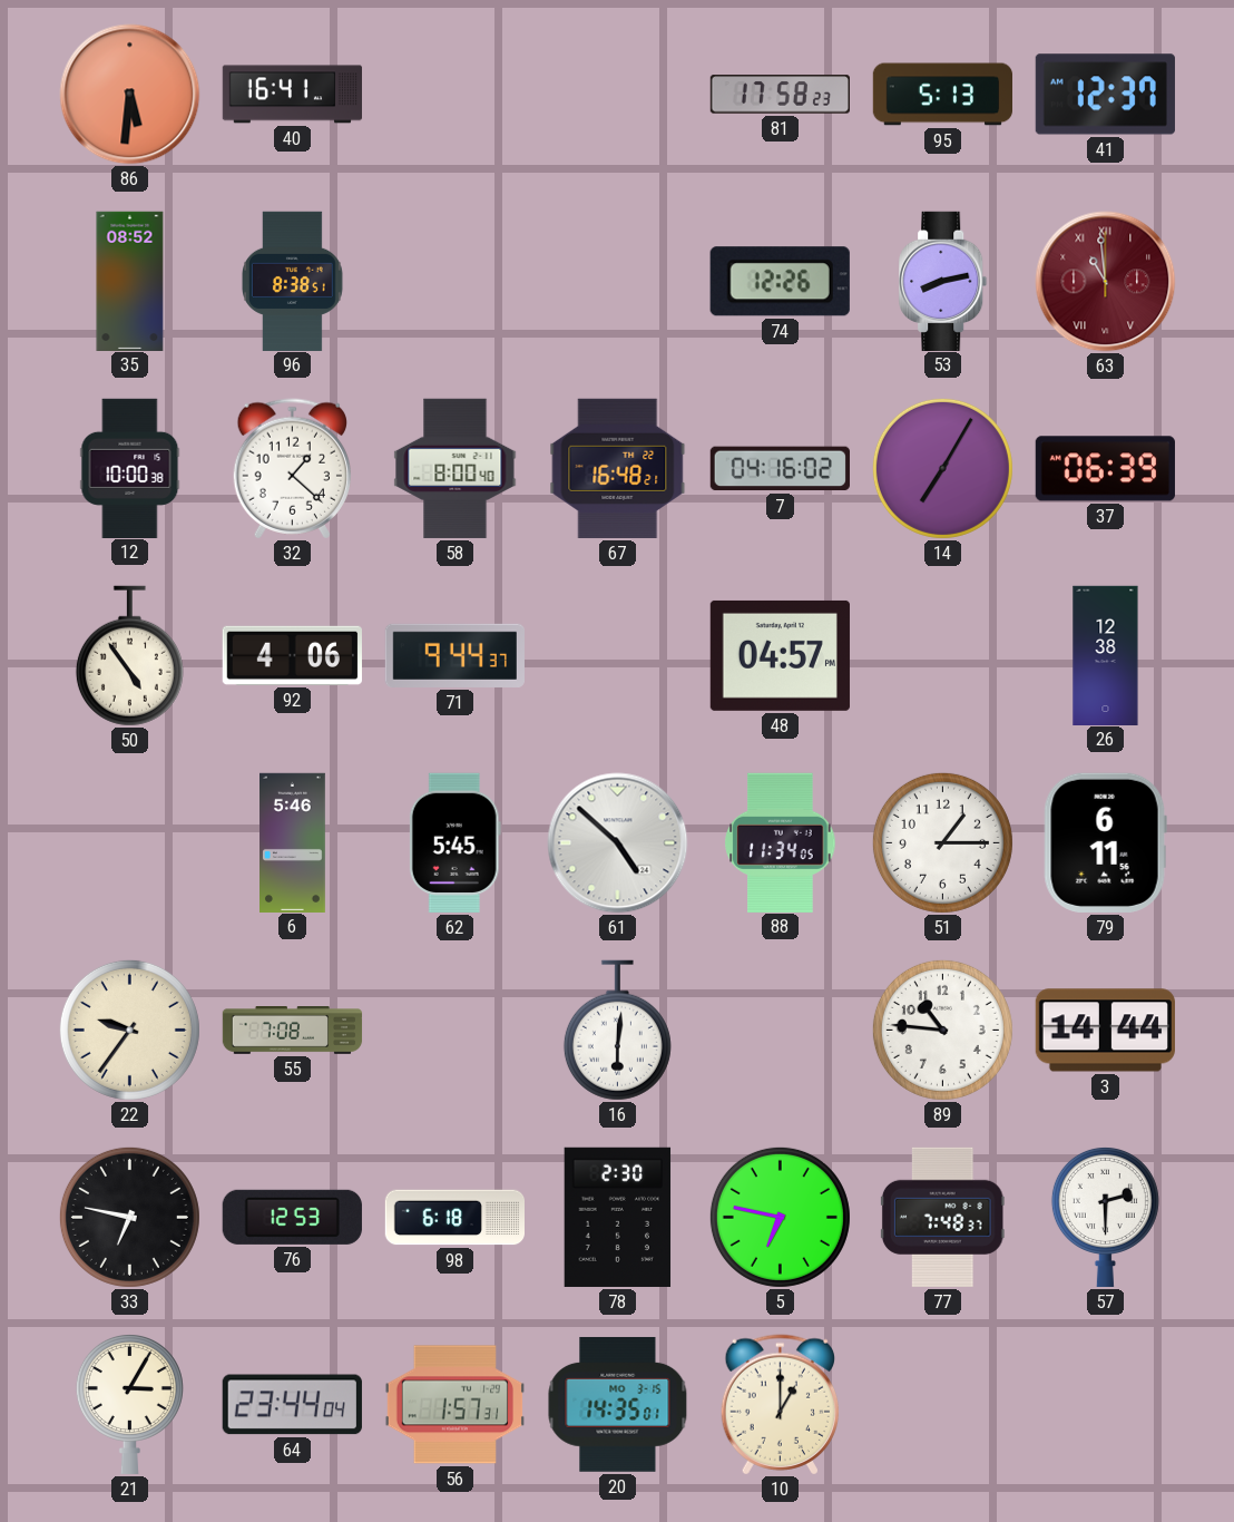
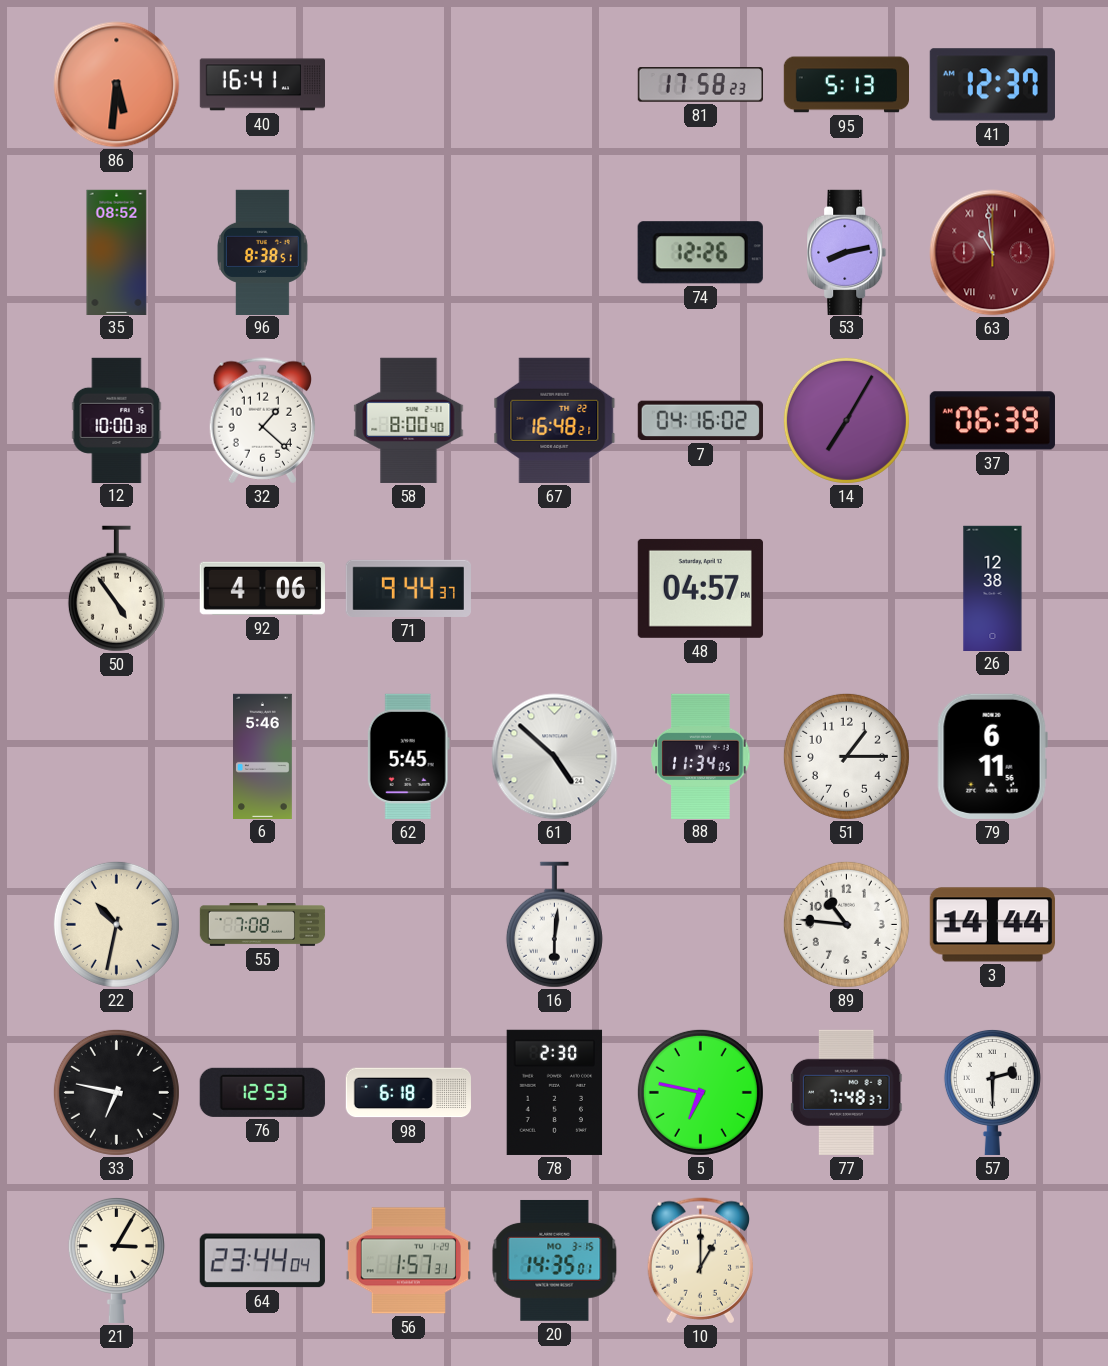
22: 9:36 -> 10:32 (116, 924)
